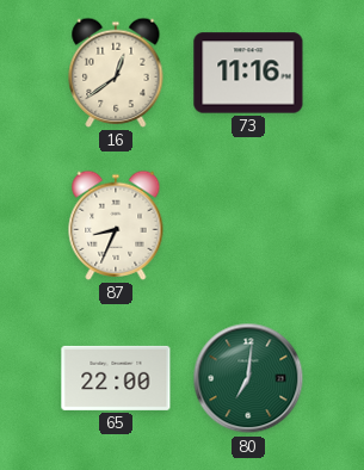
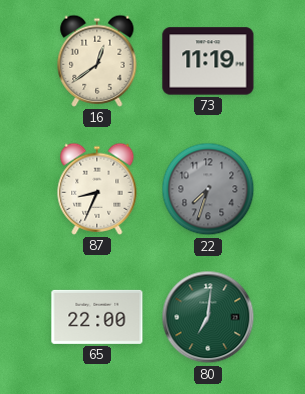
73: 11:16 -> 11:19 (208, 61)
22: none -> 7:33 (208, 189)
